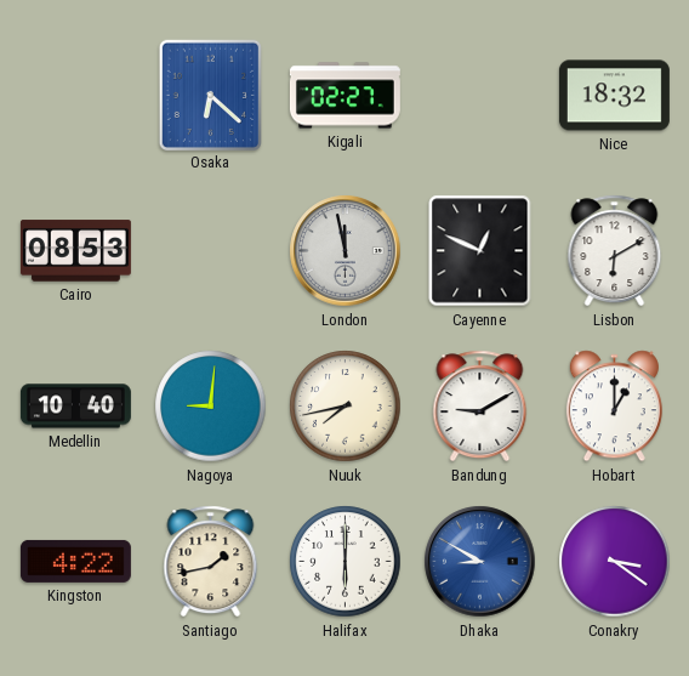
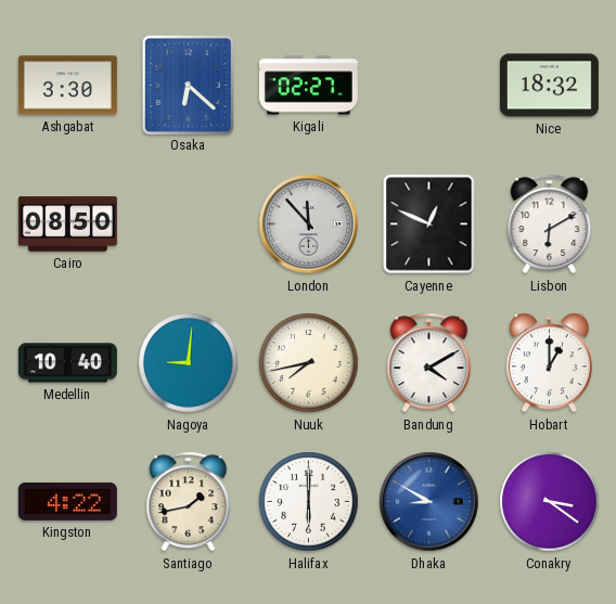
Ashgabat: none -> 3:30 (67, 86)
Cairo: 08:53 -> 08:50 (67, 224)
London: 11:58 -> 11:53 (309, 224)
Bandung: 9:10 -> 4:10 (429, 363)
